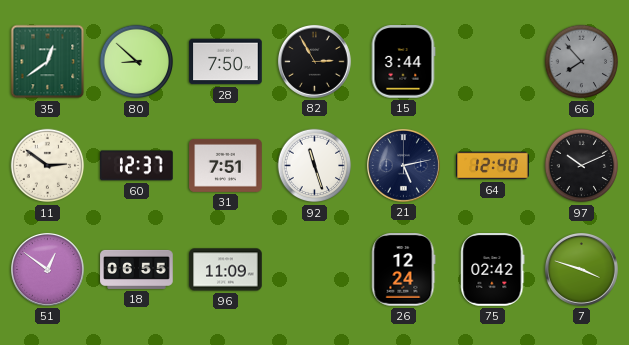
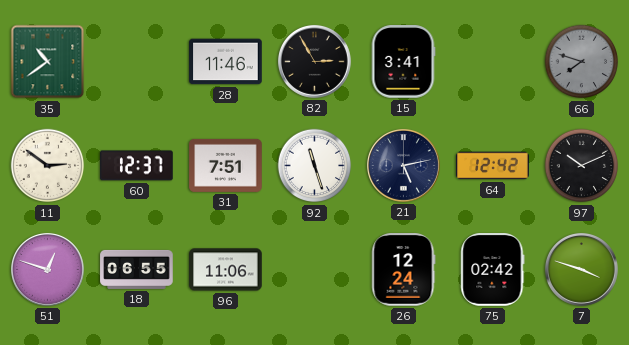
35: 12:39 -> 10:39 (48, 62)
80: 8:52 -> none (137, 62)
28: 7:50 -> 11:46 (226, 62)
15: 3:44 -> 3:41 (403, 62)
66: 7:53 -> 7:48 (582, 62)
64: 12:40 -> 12:42 (493, 166)
51: 12:51 -> 12:48 (47, 269)
96: 11:09 -> 11:06 (226, 270)
